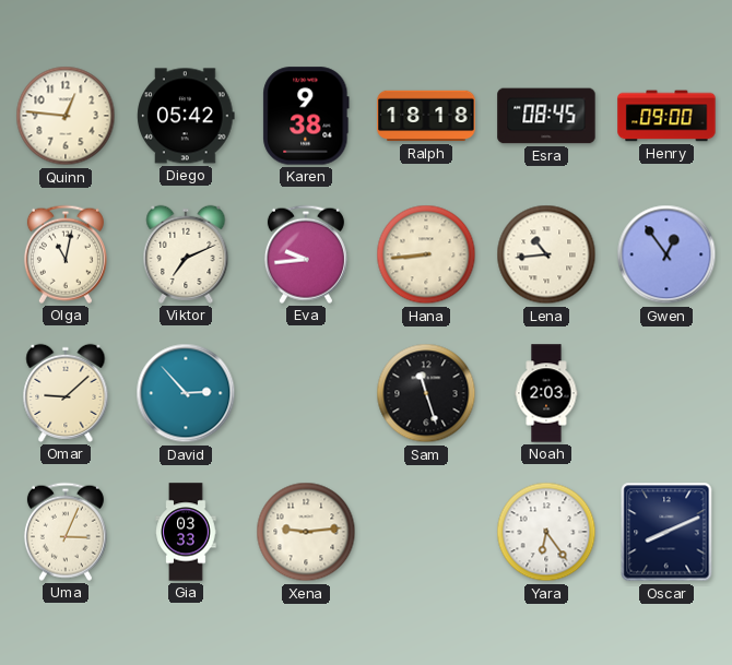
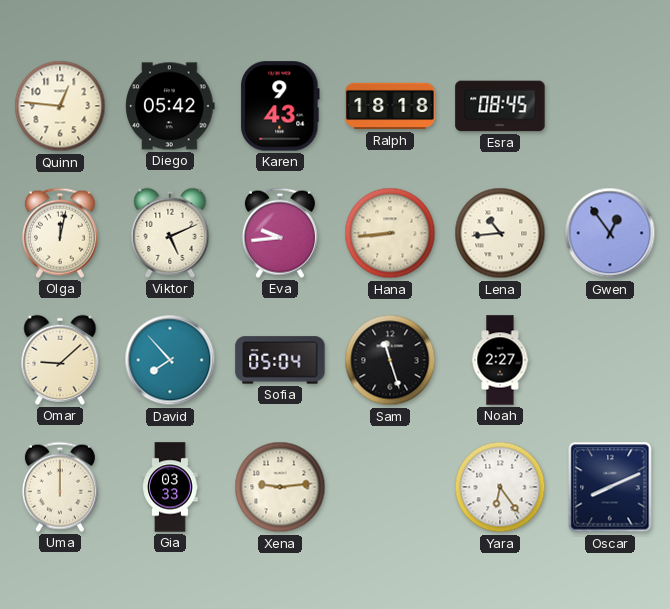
Karen: 9:38 -> 9:43 (280, 106)
Henry: 09:00 -> none (666, 116)
Olga: 11:02 -> 12:02 (60, 233)
Viktor: 7:11 -> 5:11 (170, 233)
David: 2:53 -> 7:53 (170, 360)
Sofia: none -> 05:04 (280, 360)
Noah: 2:03 -> 2:27 (500, 360)
Uma: 3:04 -> 12:00 (60, 487)
